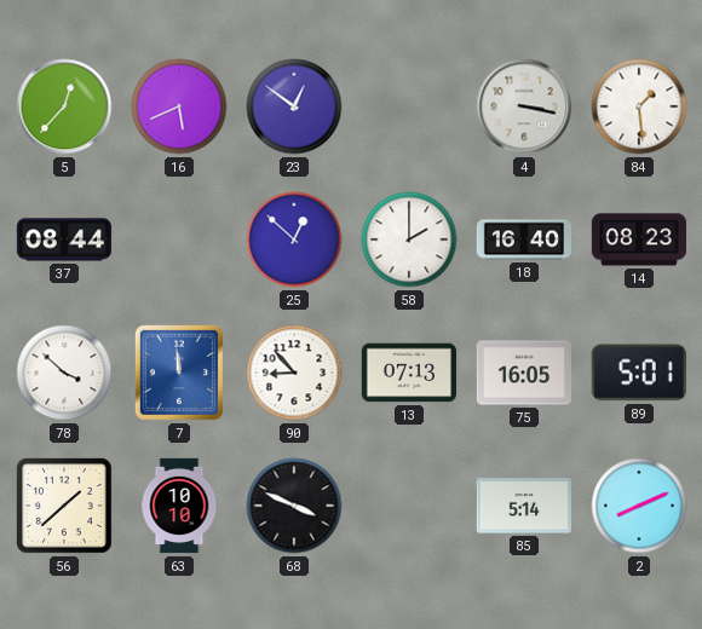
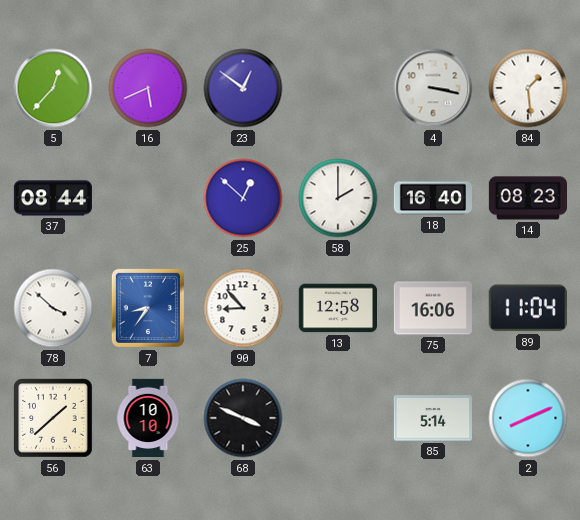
7: 11:59 -> 8:36 (148, 308)
13: 07:13 -> 12:58 (337, 308)
75: 16:05 -> 16:06 (432, 308)
89: 5:01 -> 11:04 (528, 308)
